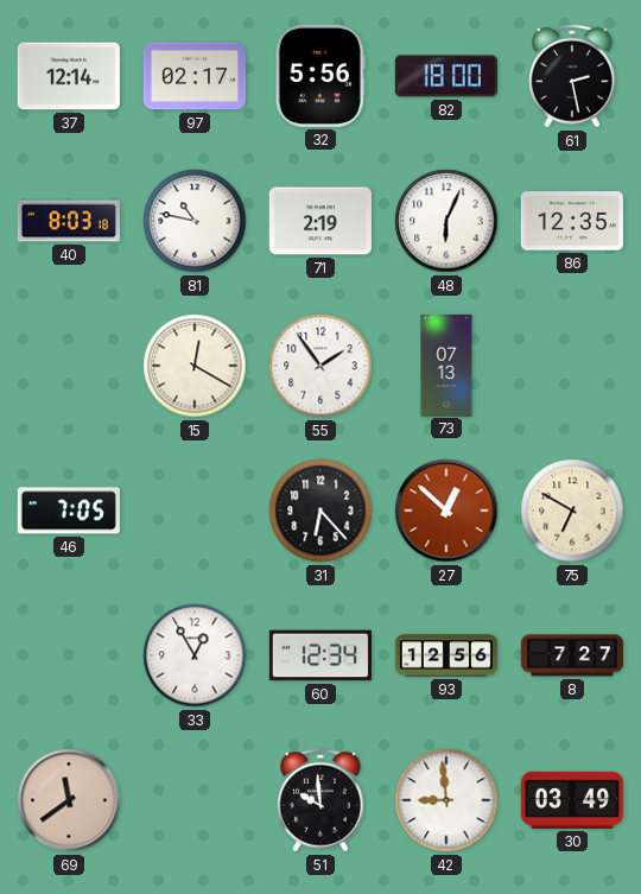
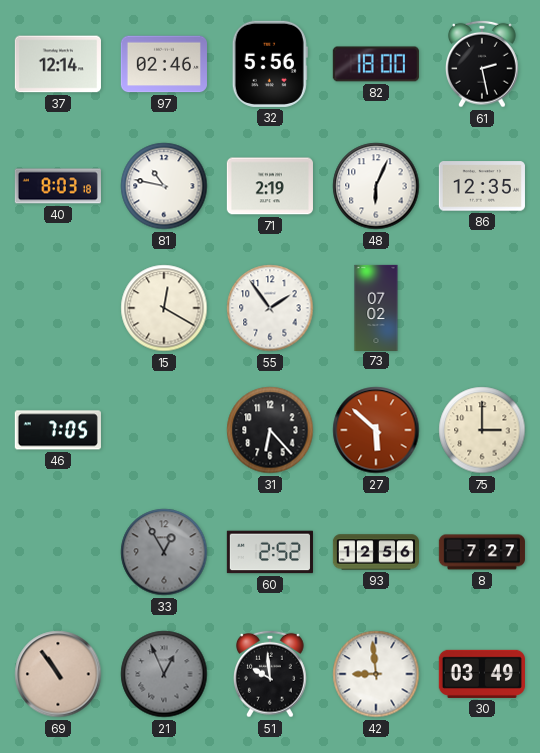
97: 02:17 -> 02:46 (164, 64)
73: 07:13 -> 07:02 (376, 307)
27: 12:52 -> 5:52 (376, 430)
75: 6:50 -> 3:00 (482, 430)
33 dial: white -> grey (164, 552)
60: 12:34 -> 2:52 (270, 552)
69: 11:39 -> 10:54 (58, 674)
21: none -> 12:56 (164, 674)
